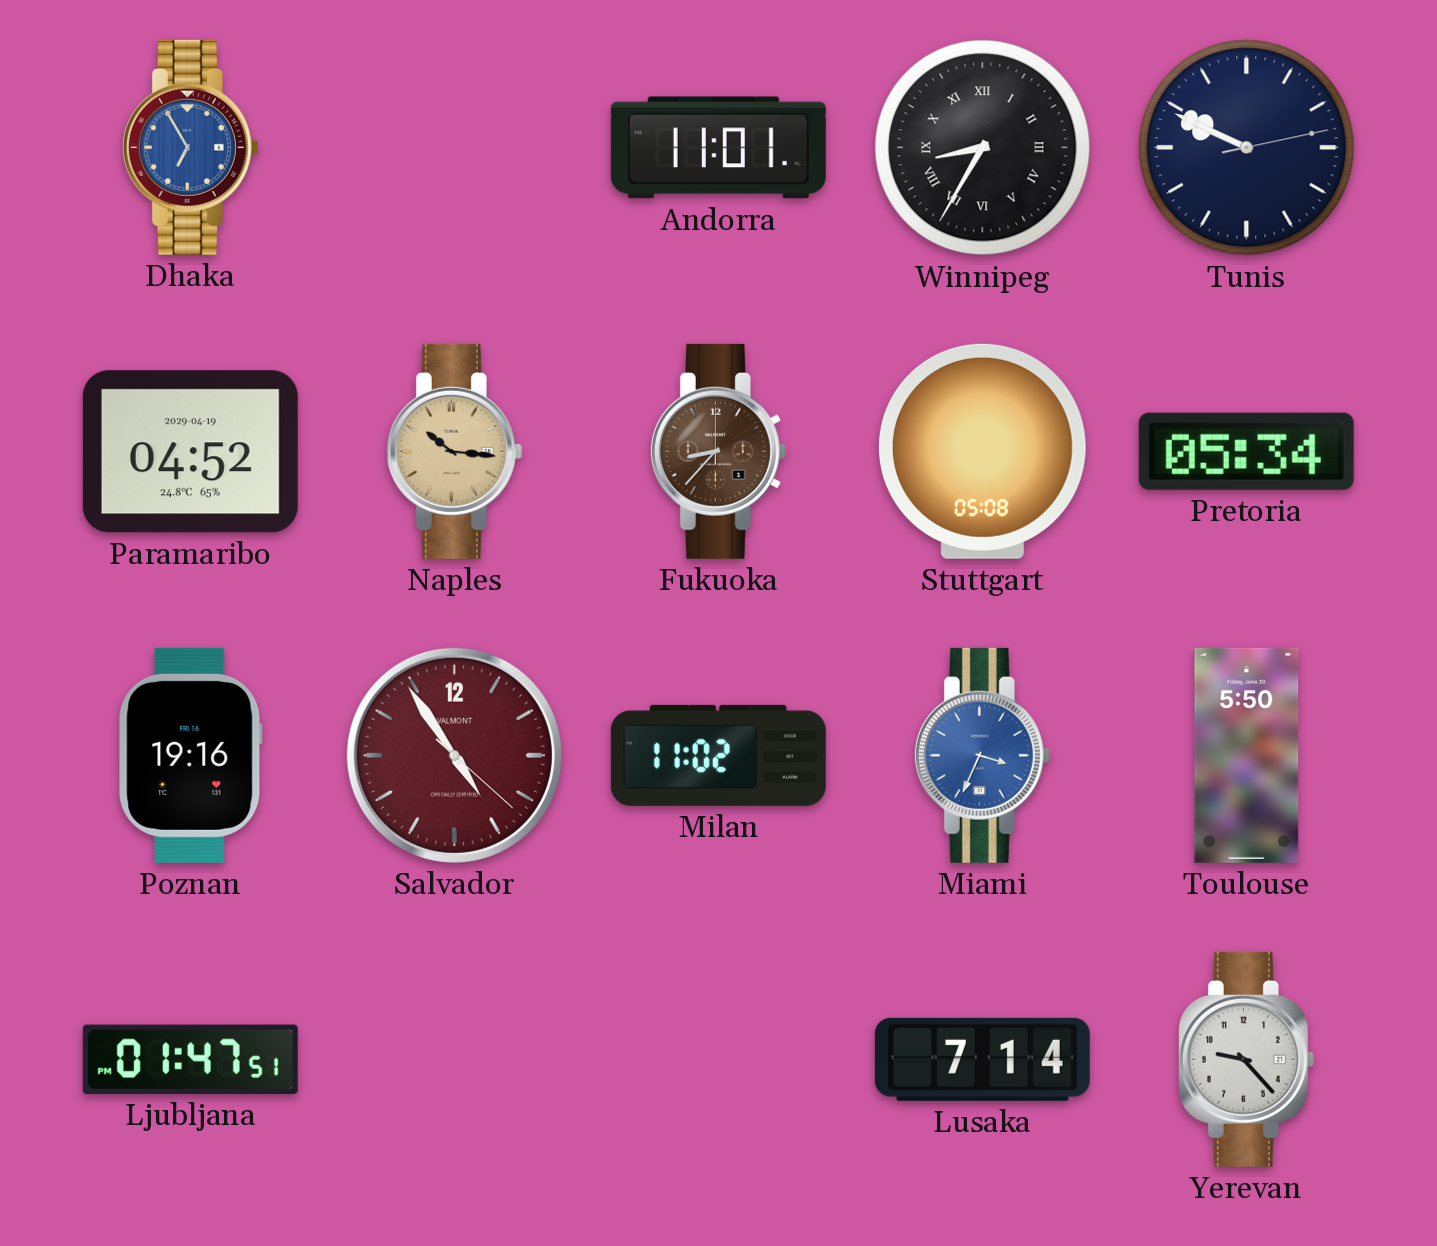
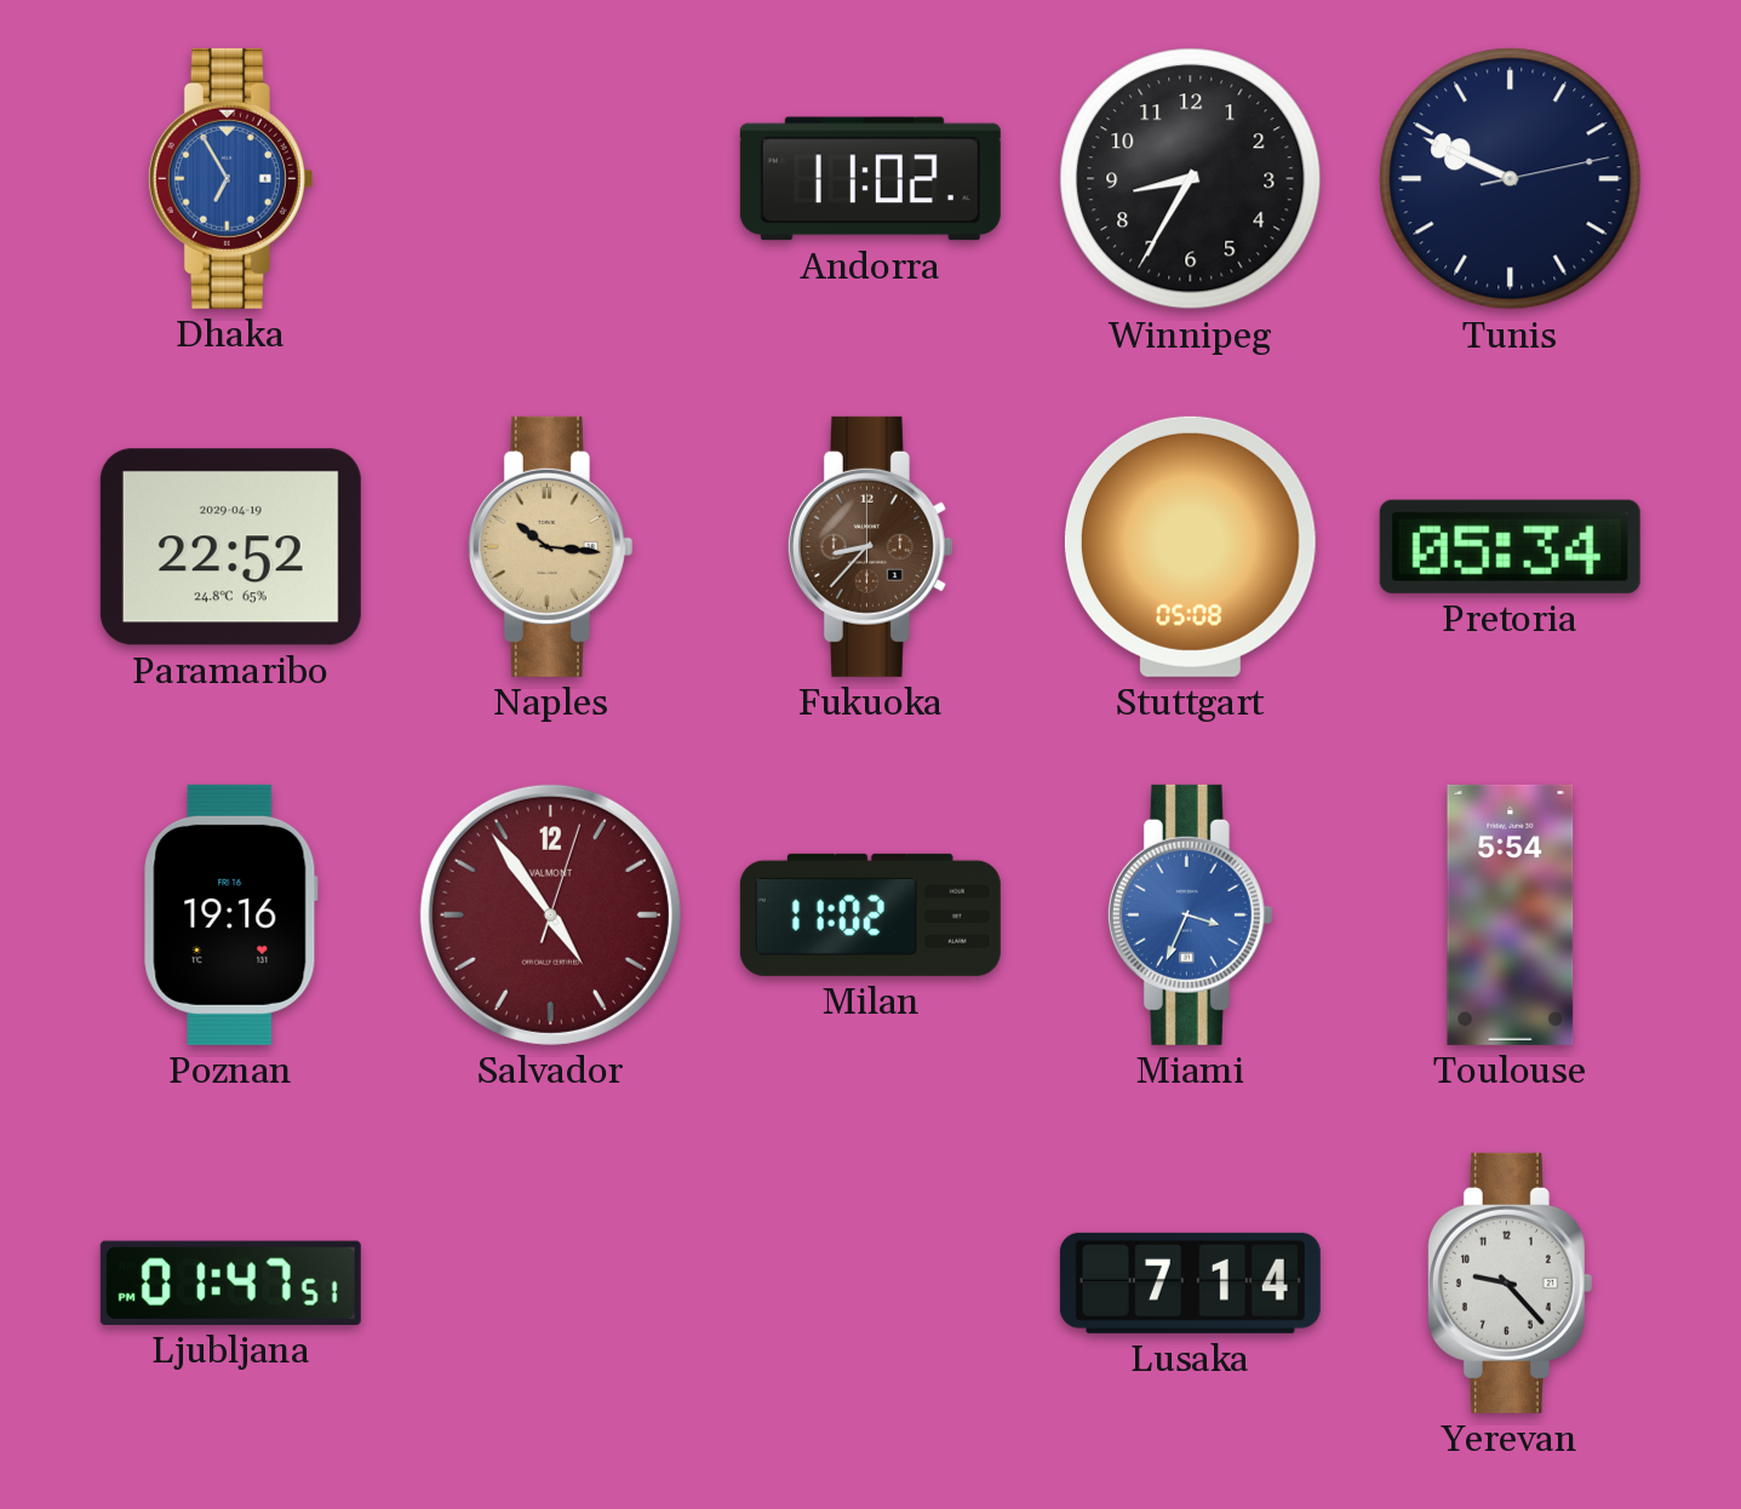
Andorra: 11:01 -> 11:02 (870, 179)
Winnipeg numerals: Roman -> Arabic (1191, 179)
Paramaribo: 04:52 -> 22:52 (230, 547)
Salvador: 4:54:22 -> 4:54:03 (550, 914)
Toulouse: 5:50 -> 5:54 (1511, 914)
